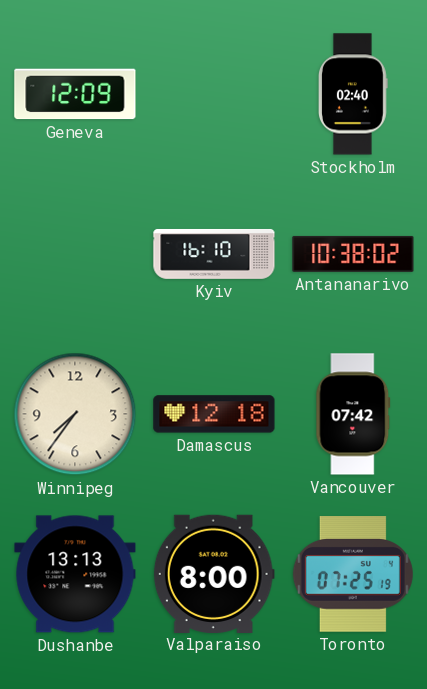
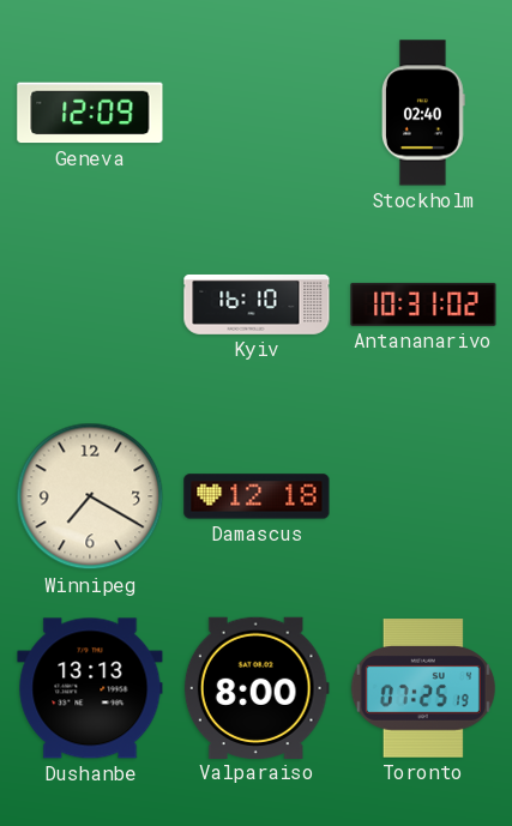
Antananarivo: 10:38 -> 10:31 (423, 305)
Winnipeg: 7:36 -> 7:20 (90, 496)
Vancouver: 07:42 -> none (353, 414)
